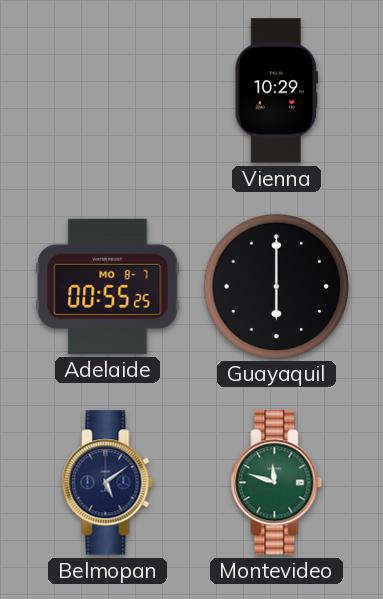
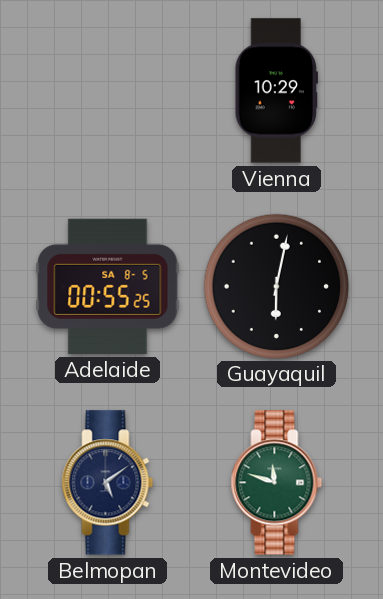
Adelaide date: MO 8-7 -> SA 8-5 (108, 286)
Guayaquil: 6:00 -> 6:02 (276, 286)
